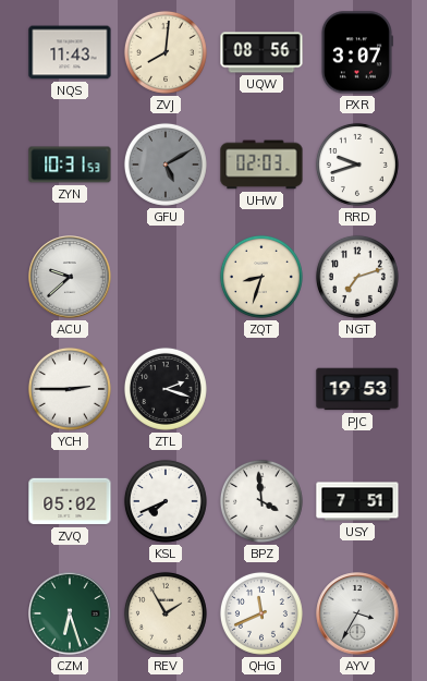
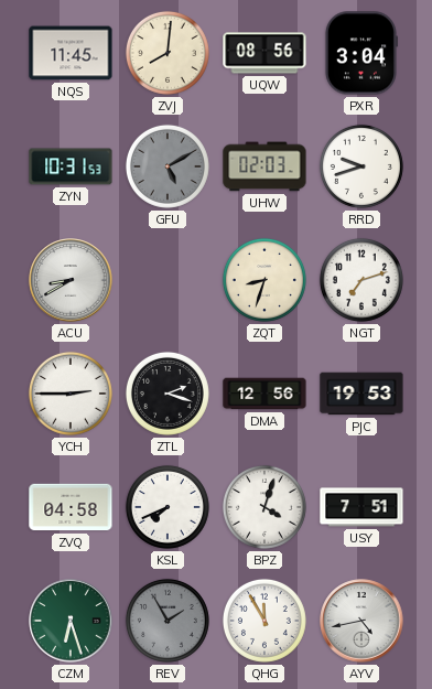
NQS: 11:43 -> 11:45 (71, 53)
PXR: 3:07 -> 3:04 (360, 53)
ACU: 9:38 -> 8:40 (71, 280)
DMA: none -> 12:56 (264, 394)
ZVQ: 05:02 -> 04:58 (71, 507)
BPZ: 3:59 -> 4:03 (264, 507)
REV dial: cream -> grey (168, 621)
QHG: 11:41 -> 11:55 (264, 621)
AYV: 3:35 -> 4:43 (361, 621)
